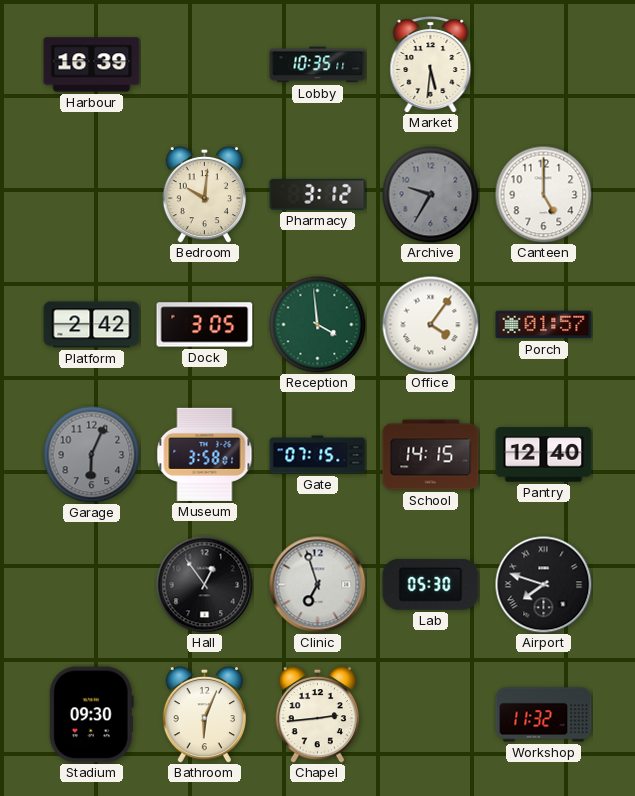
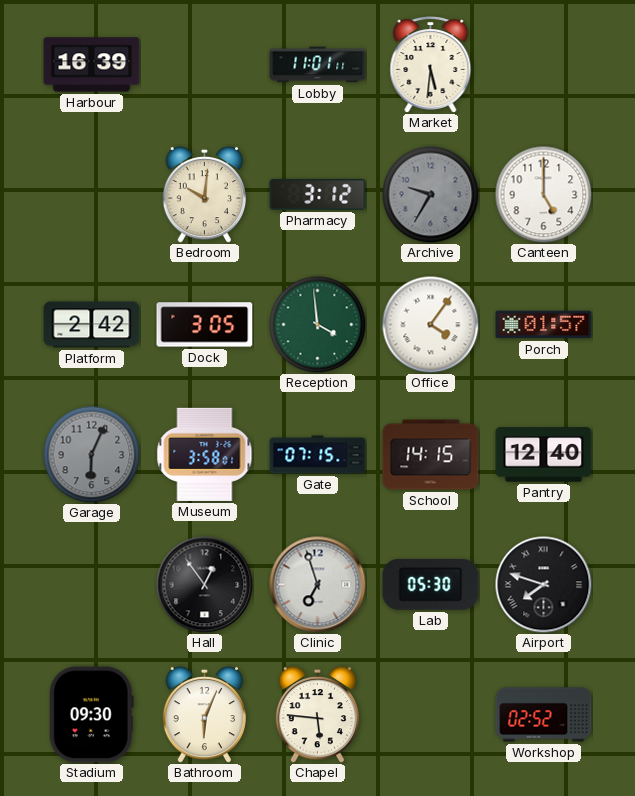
Lobby: 10:35 -> 11:01 (318, 65)
Chapel: 2:44 -> 5:46 (317, 714)
Workshop: 11:32 -> 02:52 (544, 715)
